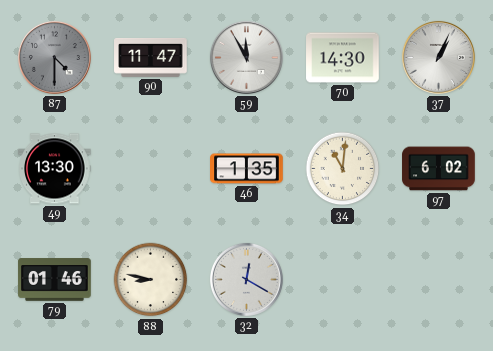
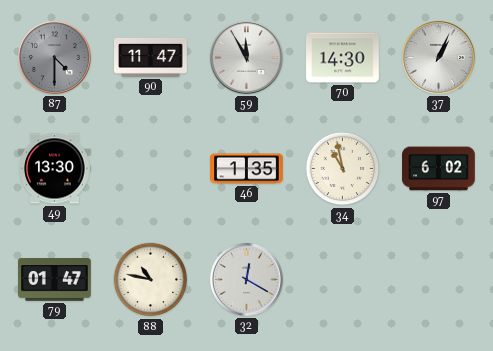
34: 11:01 -> 10:58 (343, 169)
79: 01:46 -> 01:47 (55, 280)
88: 8:47 -> 10:47 (151, 280)
